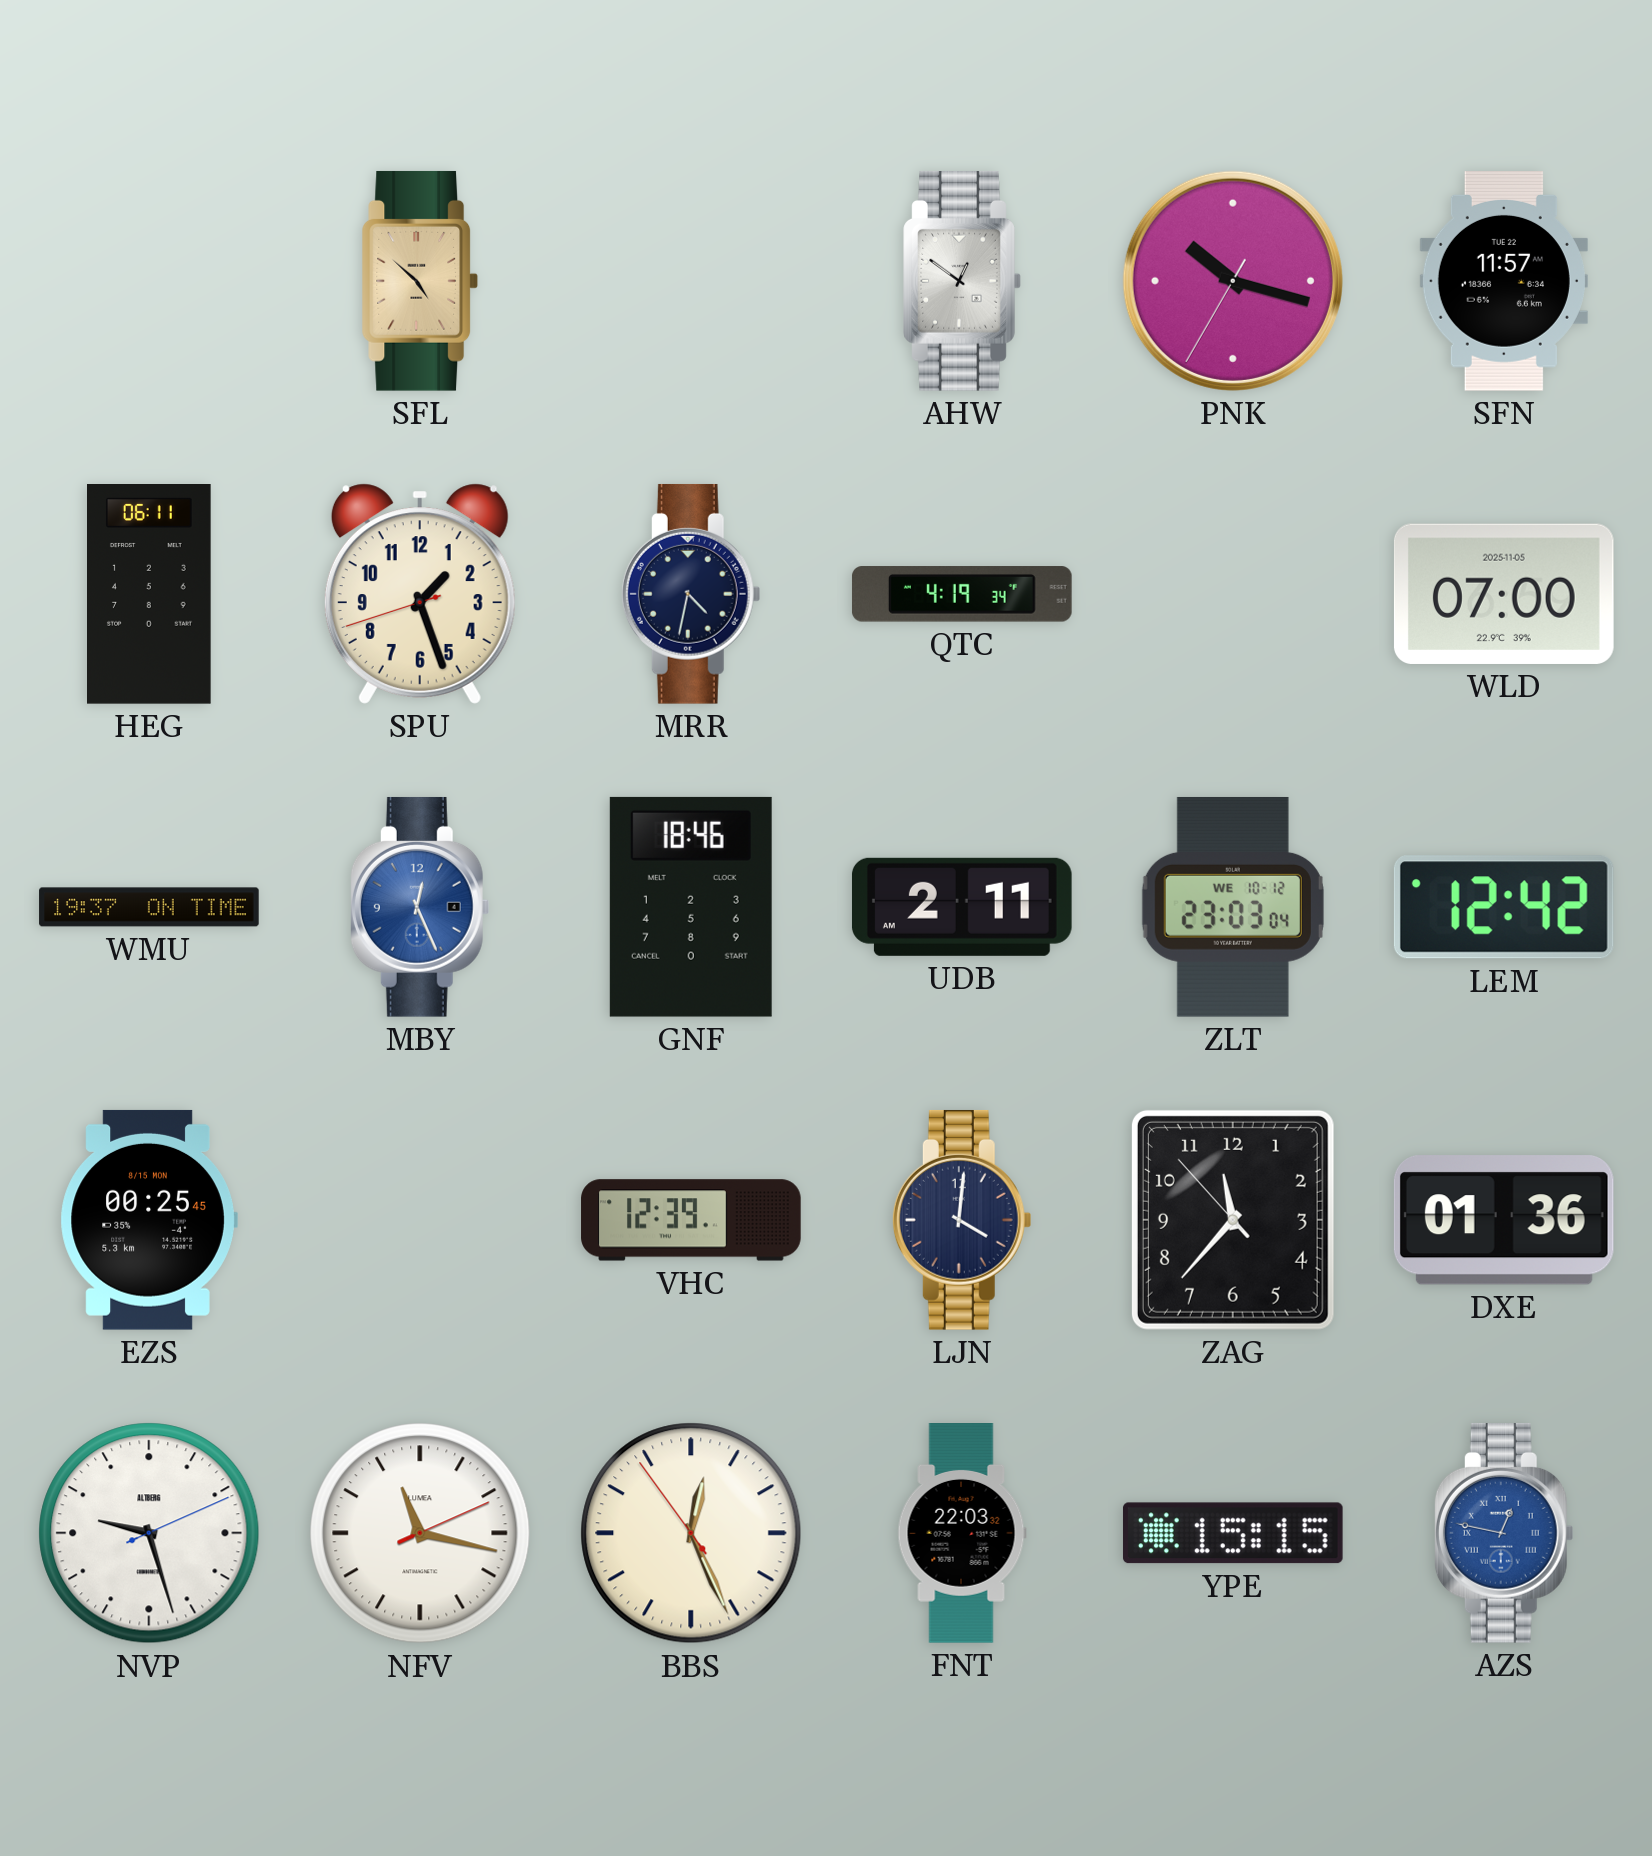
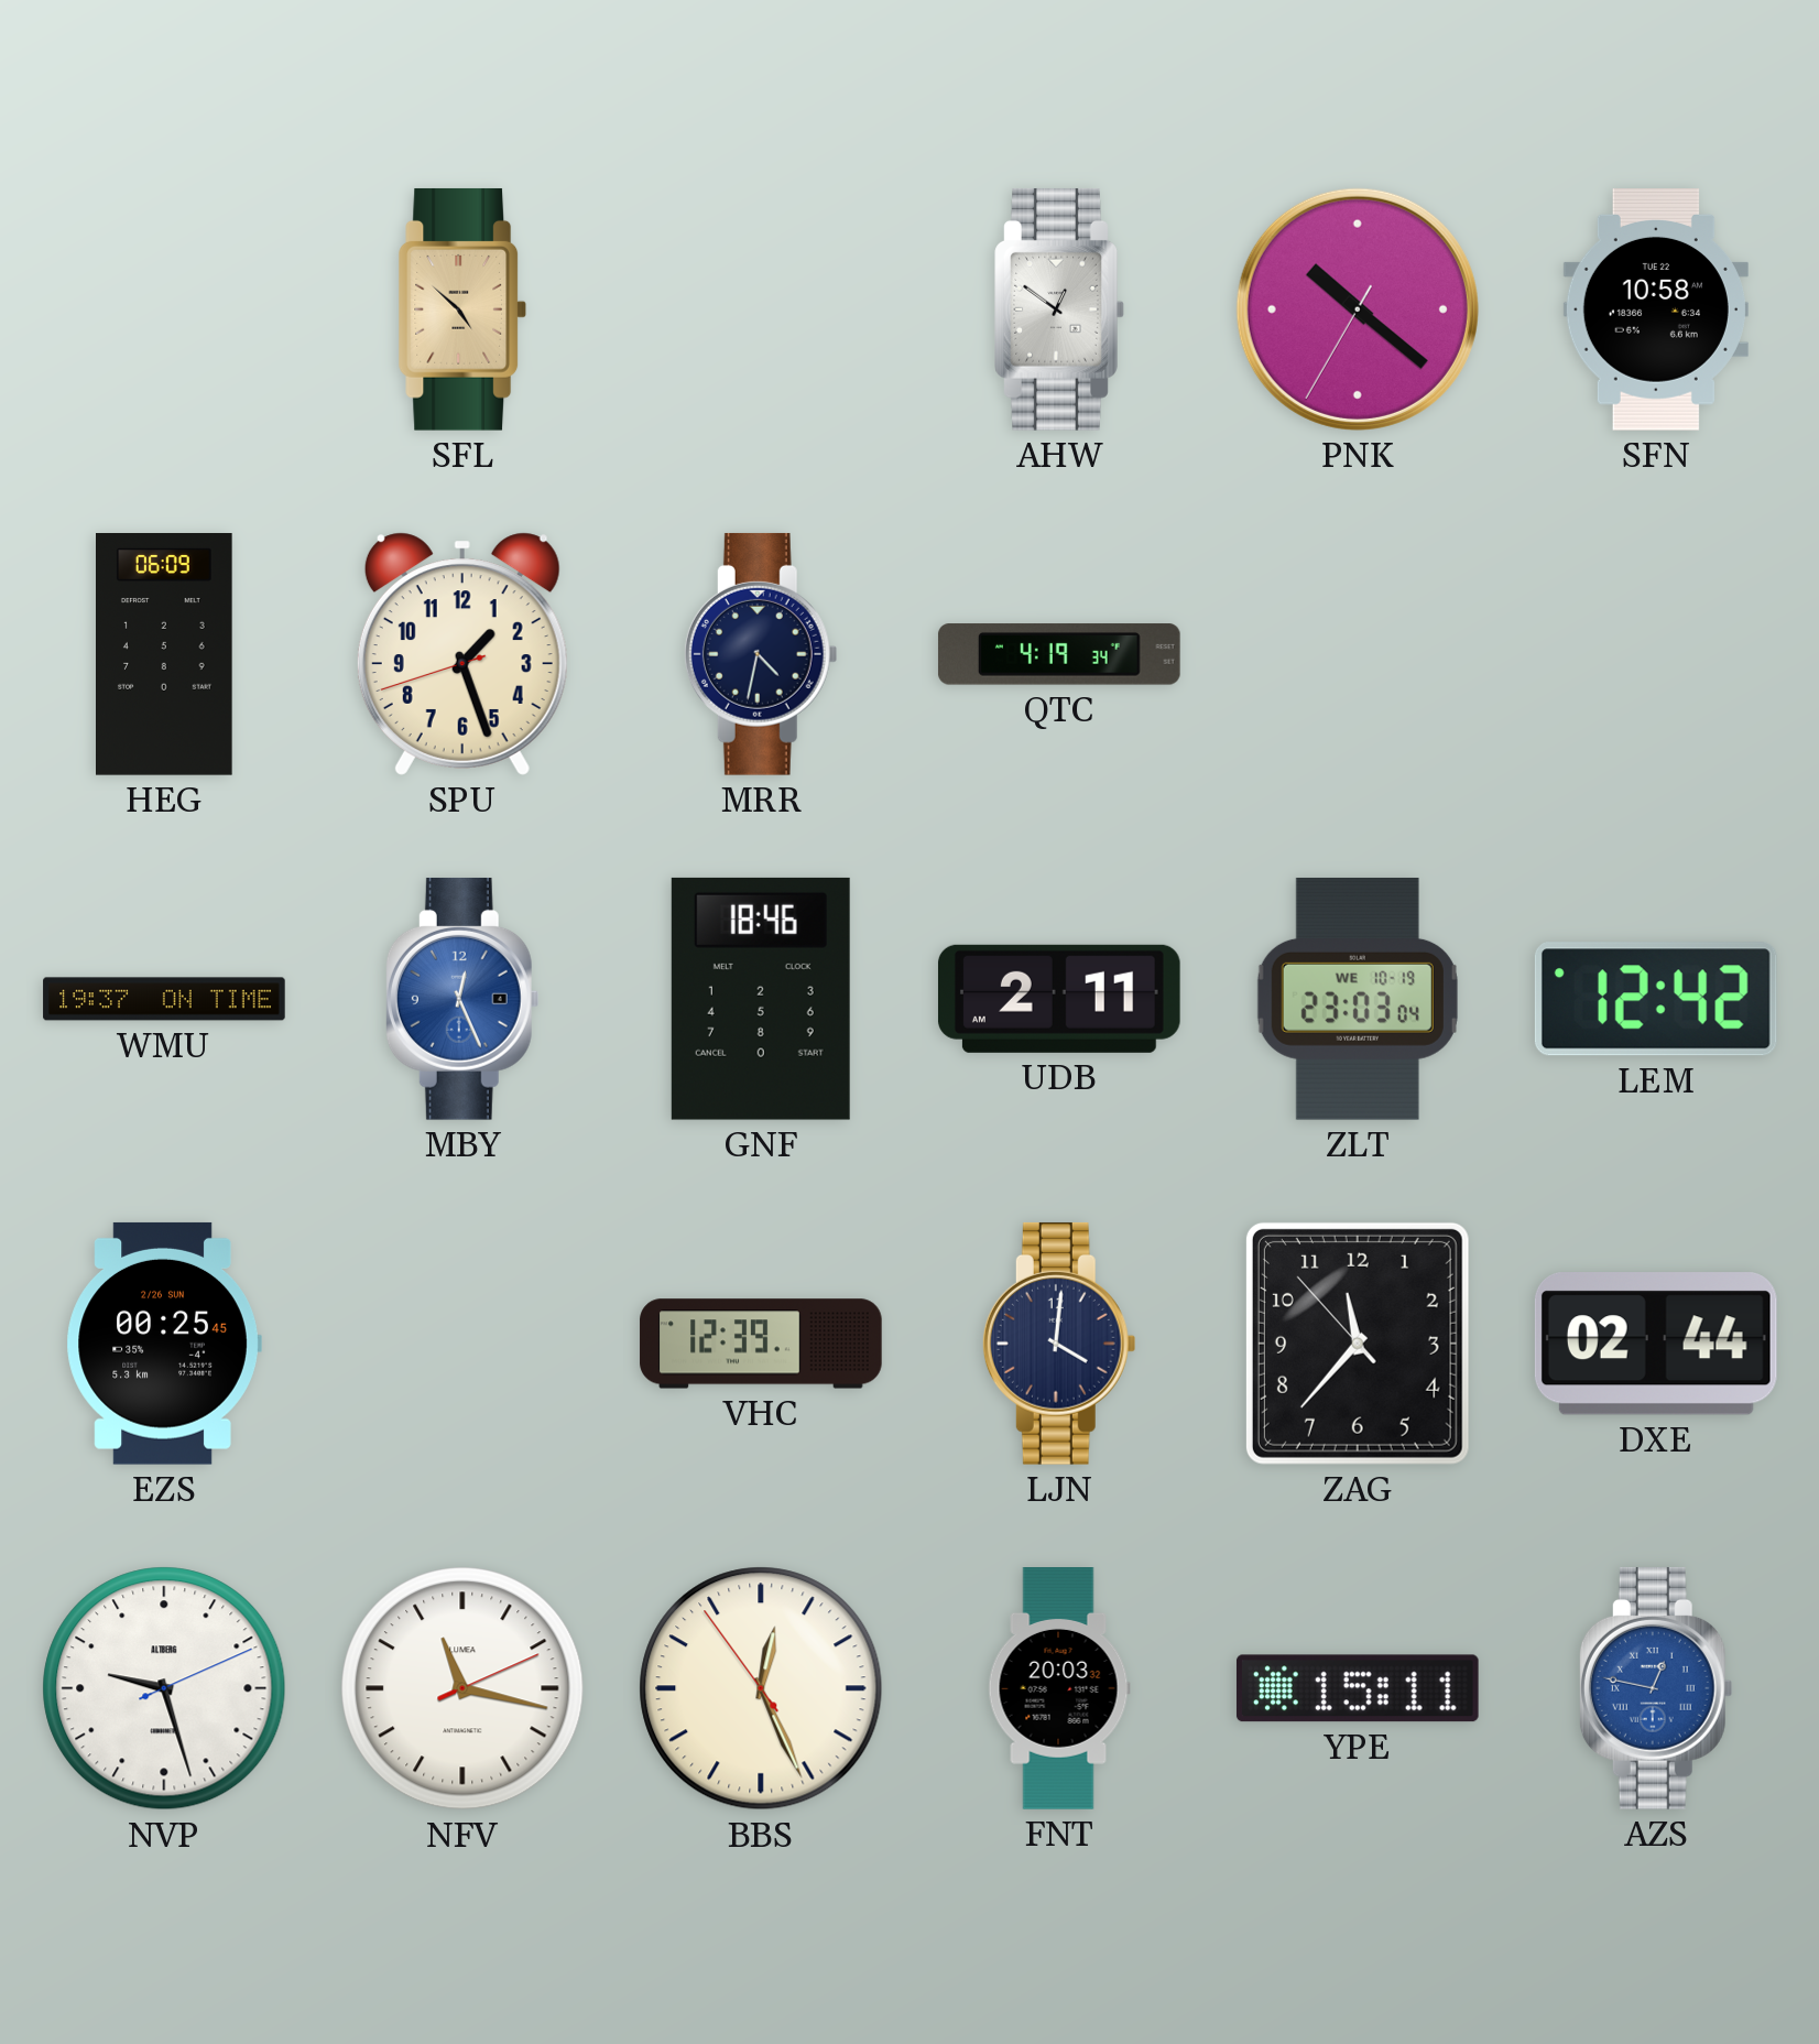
PNK: 10:17 -> 10:21 (1358, 309)
SFN: 11:57 -> 10:58 (1656, 311)
HEG: 06:11 -> 06:09 (165, 655)
WLD: 07:00 -> none (1504, 594)
ZLT date: WE 10-12 -> WE 10-19 (1358, 999)
EZS date: 8/15 MON -> 2/26 SUN (164, 1344)
DXE: 01:36 -> 02:44 (1656, 1344)
FNT: 22:03 -> 20:03 (1059, 1688)
YPE: 15:15 -> 15:11 (1358, 1688)
